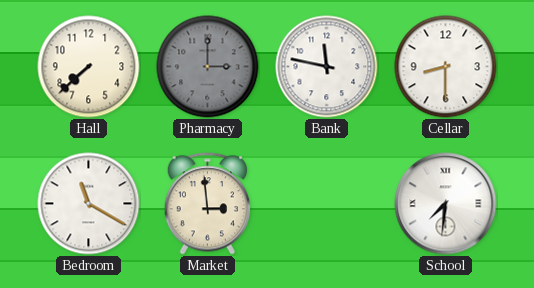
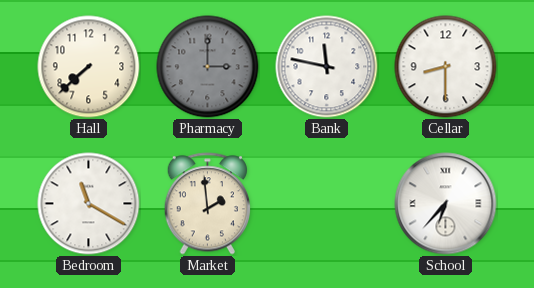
Market: 2:59 -> 1:59 (207, 204)
School: 7:31 -> 6:37 (446, 204)
